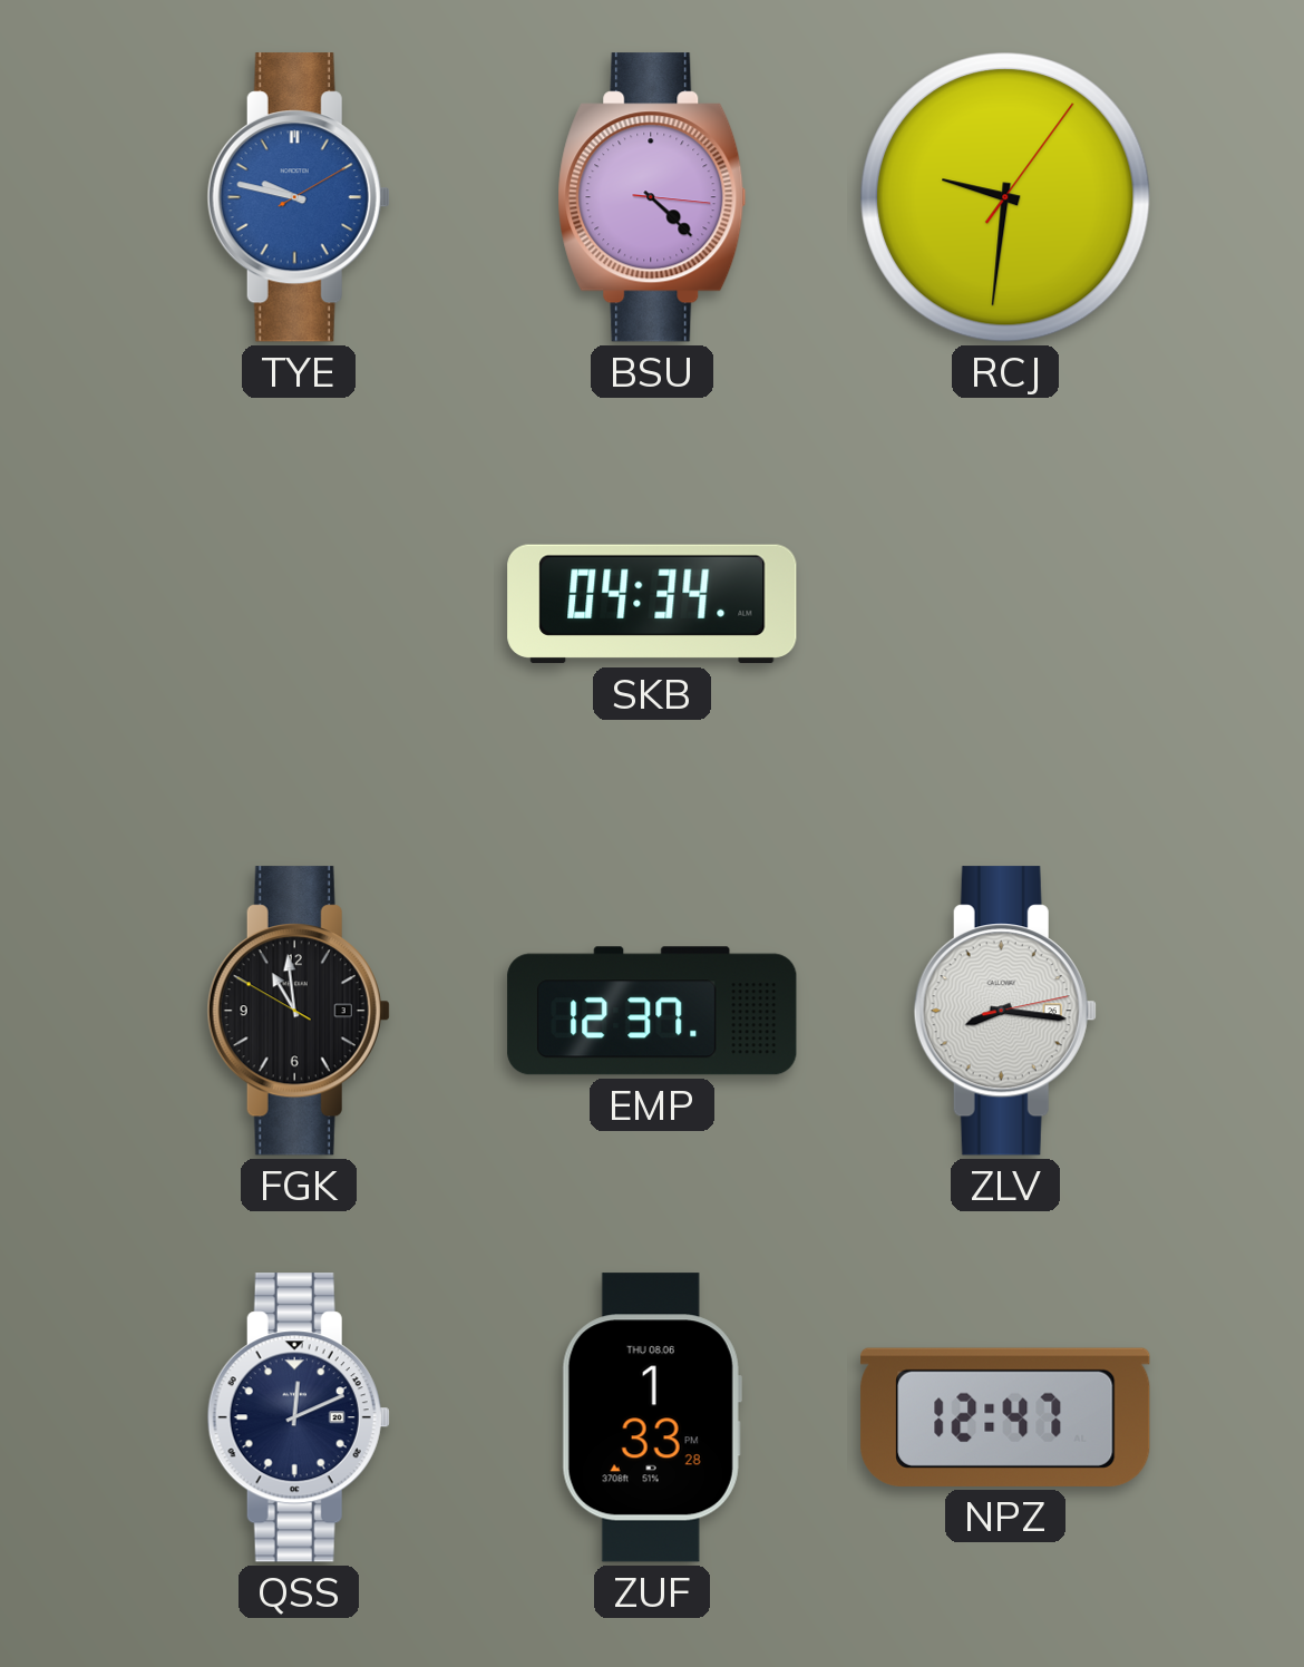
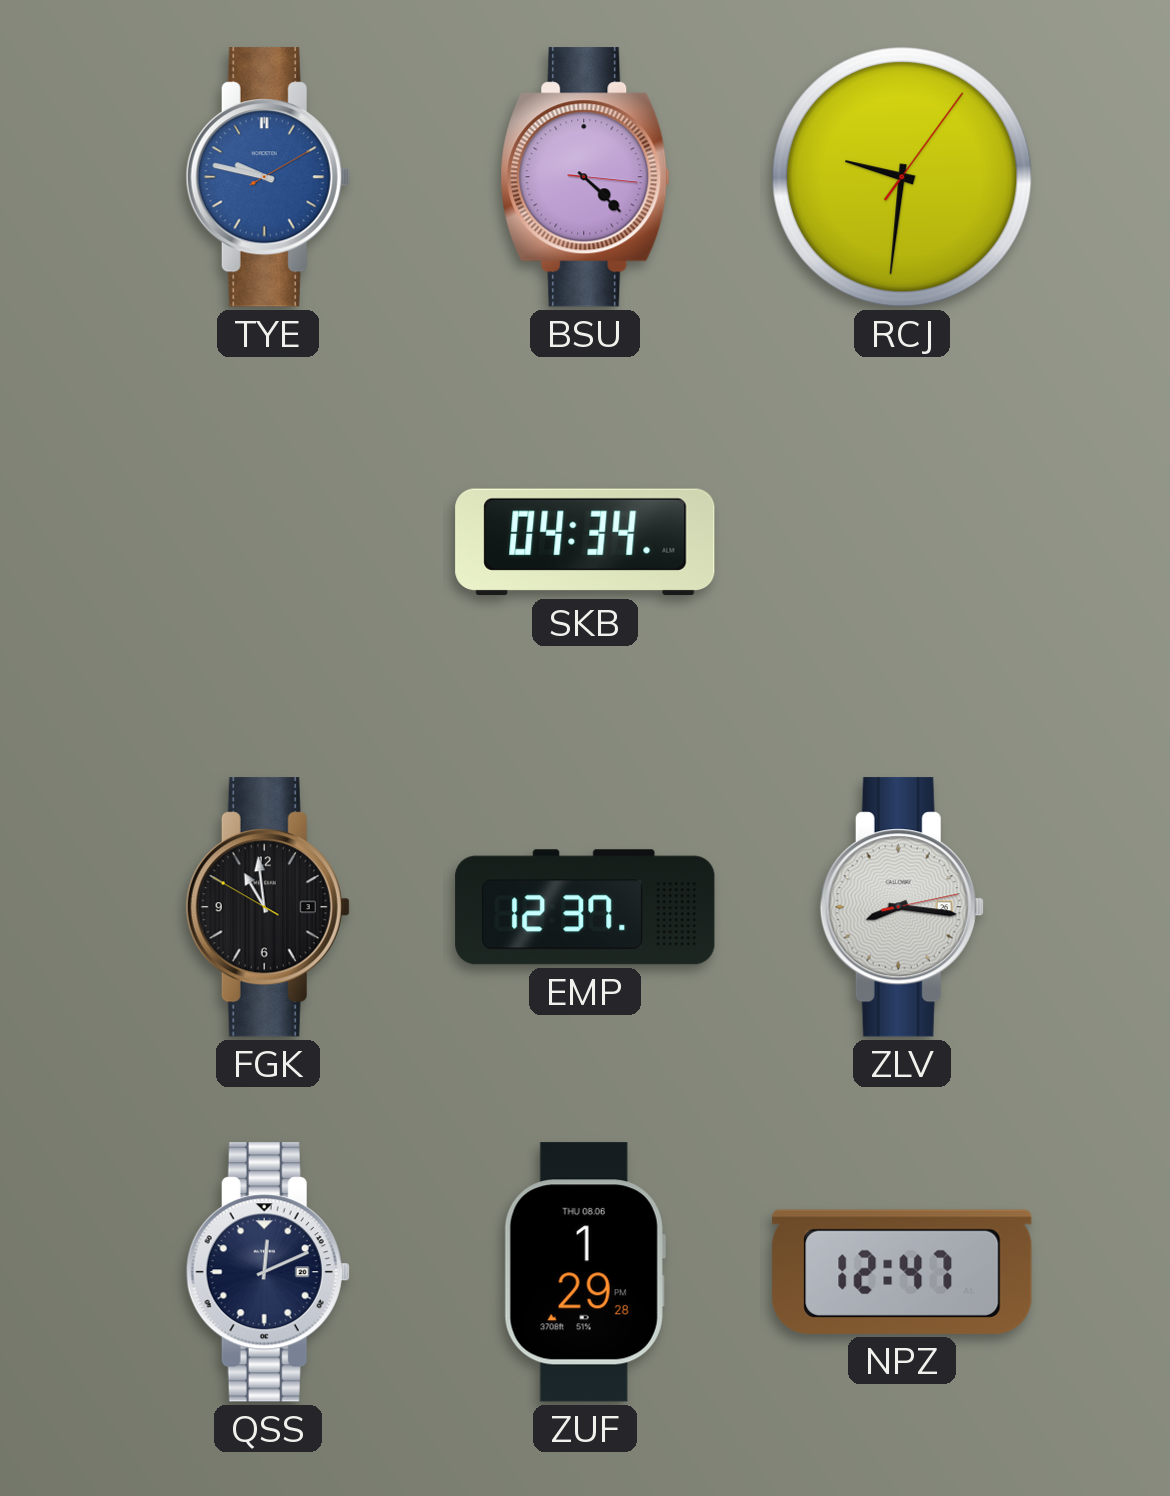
ZUF: 1:33 -> 1:29 (585, 1272)
